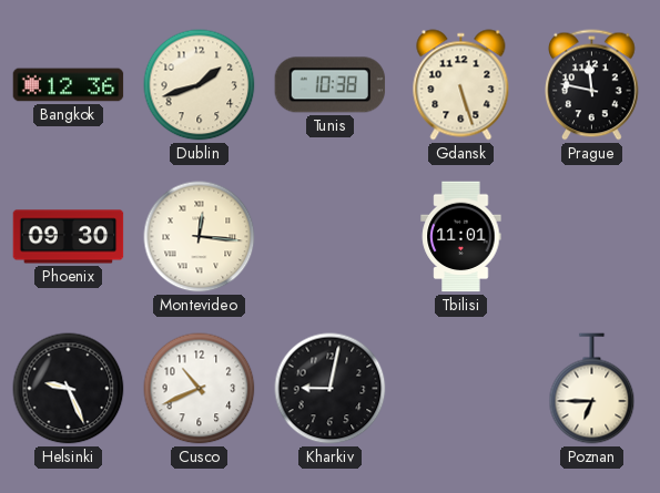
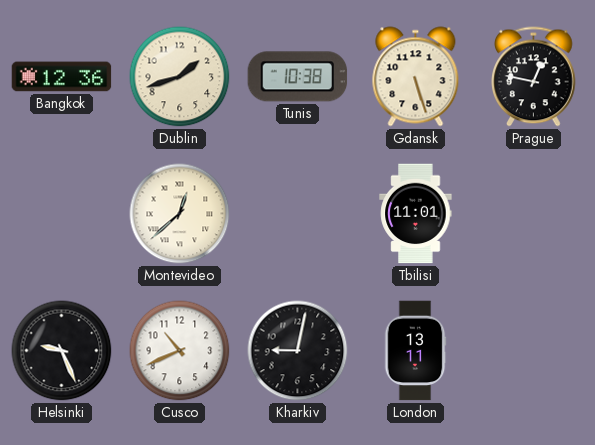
Prague: 11:47 -> 12:47 (534, 77)
Phoenix: 09:30 -> none (69, 237)
Montevideo: 12:16 -> 12:38 (180, 214)
London: none -> 13:11 (415, 351)
Poznan: 6:45 -> none (592, 389)
